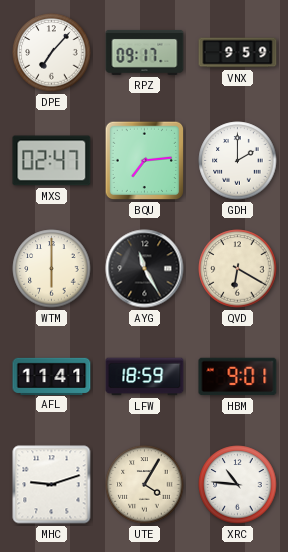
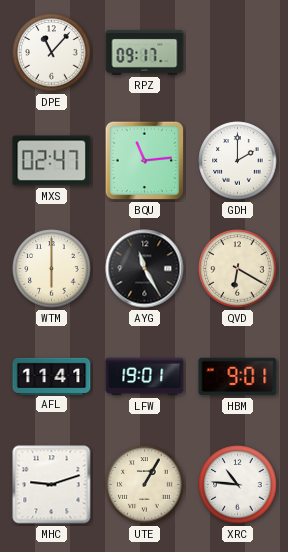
DPE: 7:07 -> 11:07 (52, 53)
VNX: 9:59 -> none (238, 53)
BQU: 7:14 -> 11:14 (145, 161)
LFW: 18:59 -> 19:01 (145, 377)
UTE: 4:05 -> 1:05 (145, 485)
